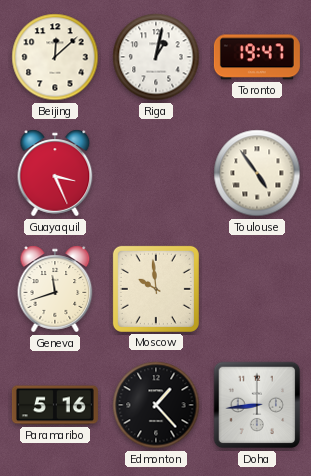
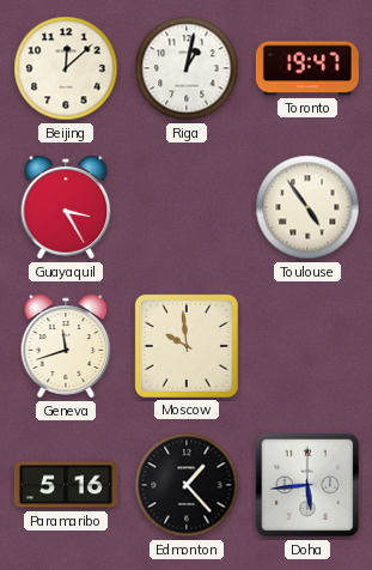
Guayaquil: 3:26 -> 3:25 (66, 207)
Doha: 8:44 -> 5:44 (307, 485)
